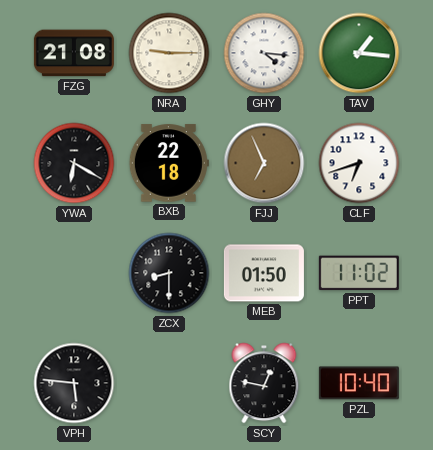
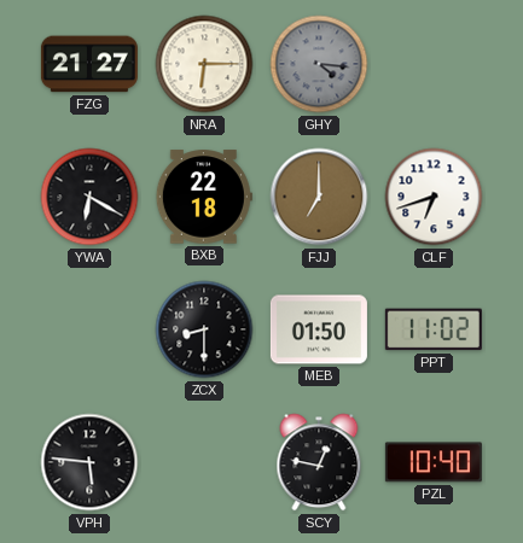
FZG: 21:08 -> 21:27 (89, 64)
NRA: 9:15 -> 6:15 (204, 64)
GHY dial: white -> grey (319, 64)
TAV: 1:16 -> none (359, 53)
FJJ: 6:56 -> 7:00 (319, 197)
